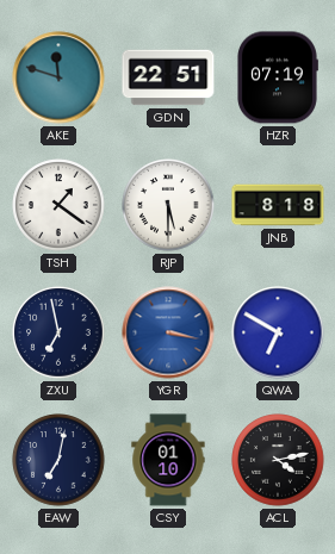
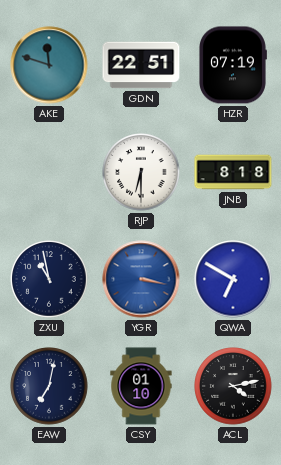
TSH: 1:21 -> none (58, 205)
RJP: 5:30 -> 6:30 (141, 172)
ZXU: 6:58 -> 10:58 (49, 279)
